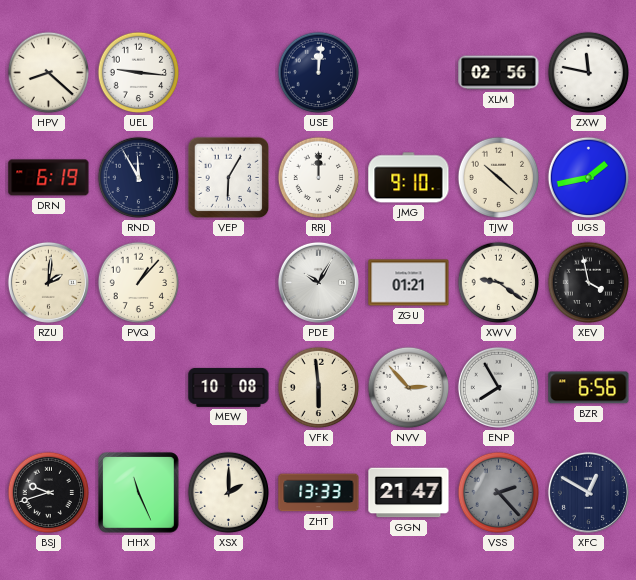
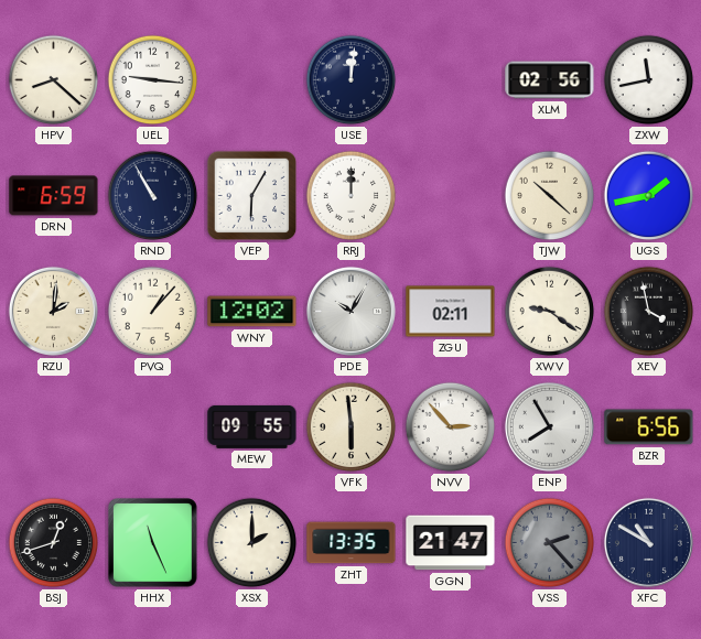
ZXW: 11:47 -> 11:43 (649, 80)
DRN: 6:19 -> 6:59 (54, 196)
RND: 11:55 -> 10:55 (153, 196)
JMG: 9:10 -> none (409, 178)
WNY: none -> 12:02 (252, 312)
ZGU: 01:21 -> 02:11 (451, 312)
MEW: 10:08 -> 09:55 (252, 426)
BSJ: 9:42 -> 12:42 (54, 543)
ZHT: 13:33 -> 13:35 (352, 543)
XFC: 12:50 -> 10:50 (648, 542)
